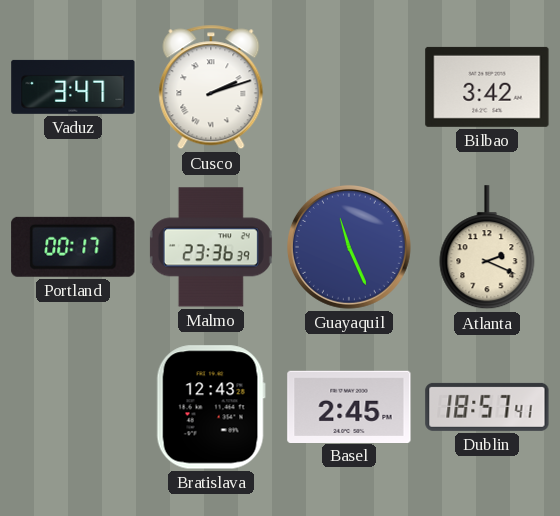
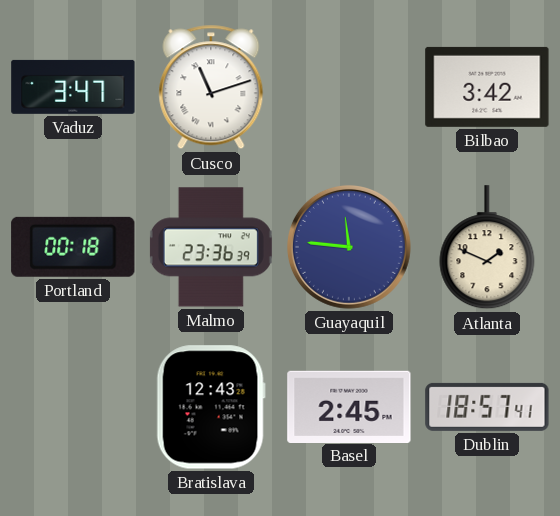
Cusco: 2:12 -> 11:12 (211, 87)
Portland: 00:17 -> 00:18 (73, 247)
Guayaquil: 11:26 -> 11:46 (349, 247)
Atlanta: 2:19 -> 1:49 (487, 248)
